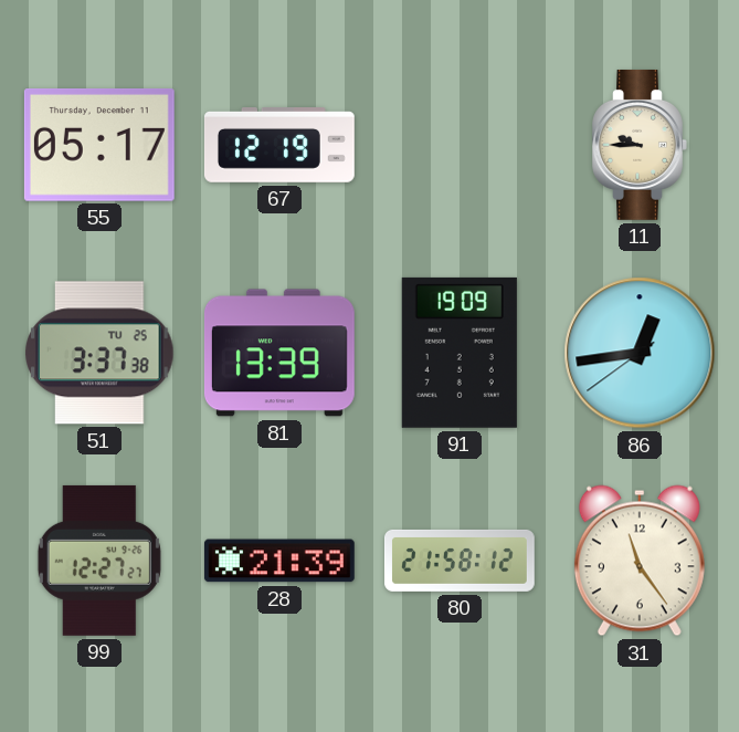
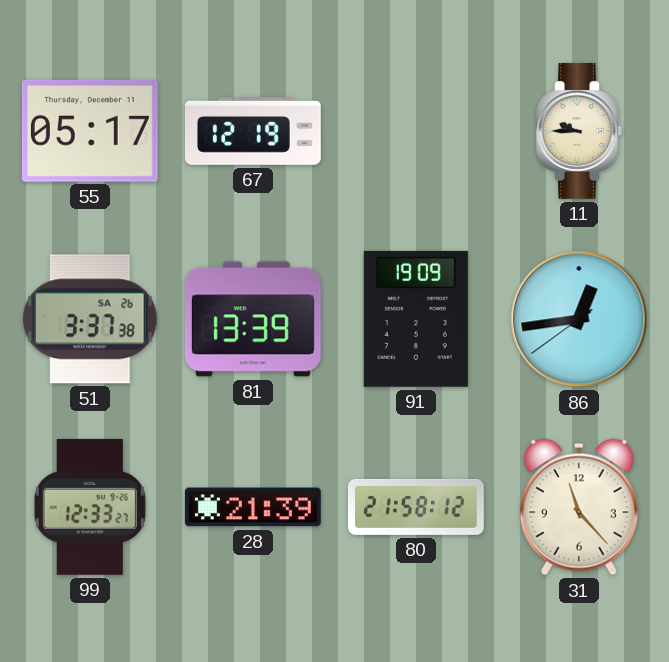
51 date: TU 25 -> SA 26 (91, 319)
99: 12:27 -> 12:33 (90, 507)
31: 11:24 -> 11:23 (579, 507)
